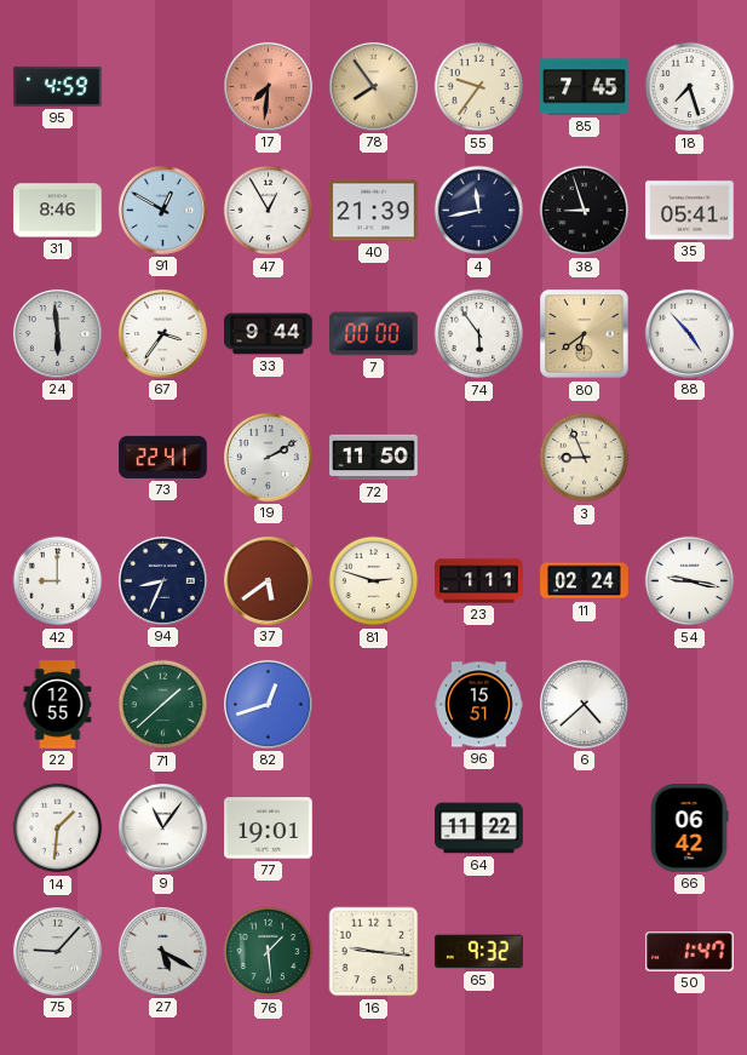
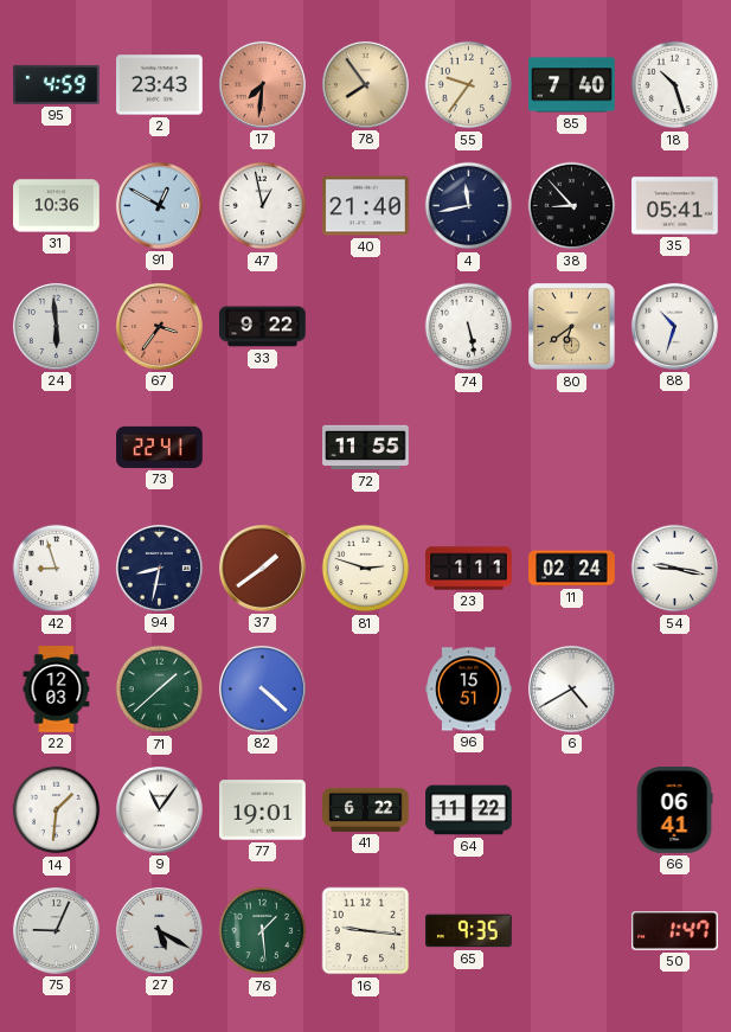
2: none -> 23:43 (160, 85)
85: 7:45 -> 7:40 (572, 85)
18: 7:27 -> 10:27 (675, 85)
31: 8:46 -> 10:36 (57, 206)
47: 12:55 -> 12:58 (263, 206)
40: 21:39 -> 21:40 (366, 206)
38: 8:57 -> 8:53 (572, 206)
67 dial: white -> salmon (159, 326)
33: 9:44 -> 9:22 (263, 327)
7: 00:00 -> none (374, 334)
74: 5:54 -> 5:28 (469, 327)
88: 4:53 -> 10:33 (674, 326)
19: 2:10 -> none (268, 457)
72: 11:50 -> 11:55 (366, 448)
3: 8:56 -> none (585, 458)
42: 9:00 -> 8:57 (57, 569)
94: 8:34 -> 8:32 (159, 568)
37: 5:39 -> 1:39 (262, 568)
22: 12:55 -> 12:03 (57, 690)
82: 12:42 -> 4:22 (262, 688)
6: 4:38 -> 4:40 (571, 688)
41: none -> 6:22 (366, 809)
66: 06:42 -> 06:41 (674, 810)
75: 9:07 -> 9:04 (56, 930)
65: 9:32 -> 9:35 (469, 931)
